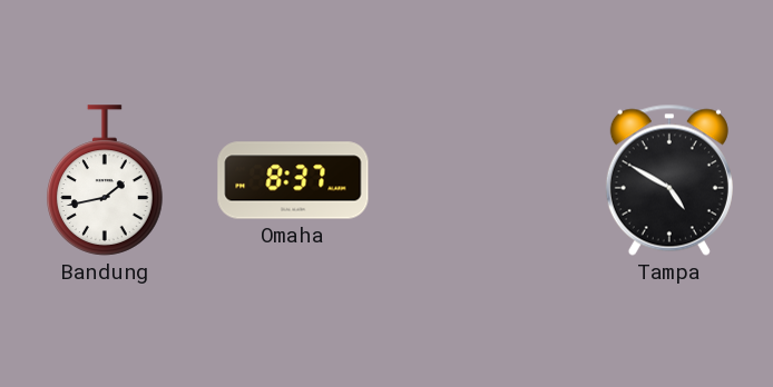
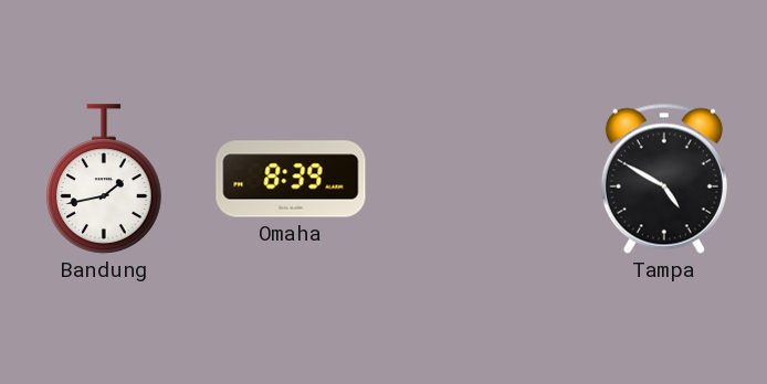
Omaha: 8:37 -> 8:39 (291, 179)
